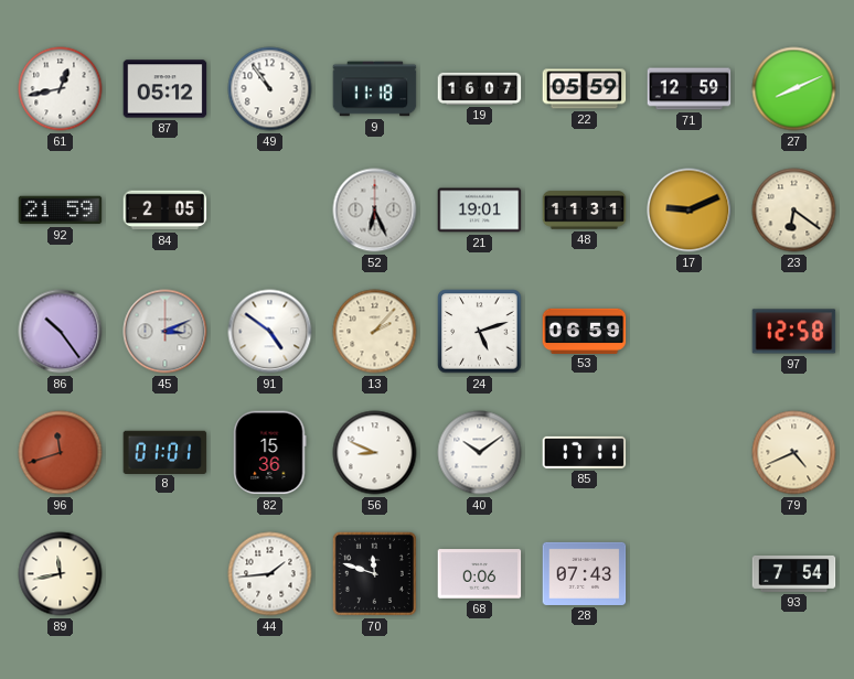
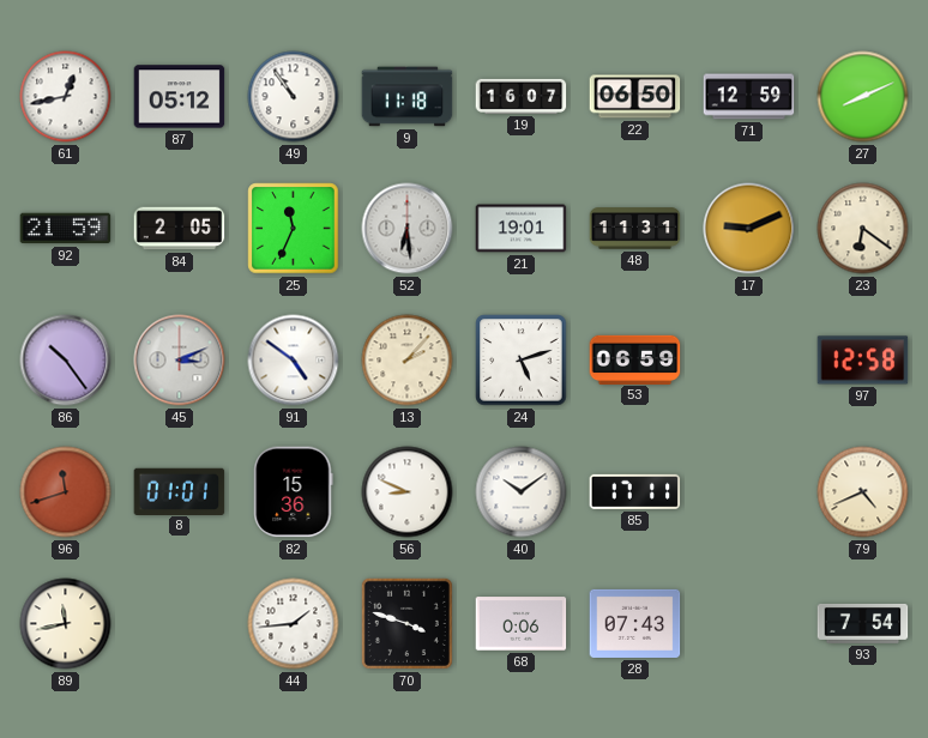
22: 05:59 -> 06:50 (635, 97)
25: none -> 11:34 (294, 229)
52: 6:26 -> 6:29 (408, 229)
70: 11:48 -> 3:48 (406, 623)
